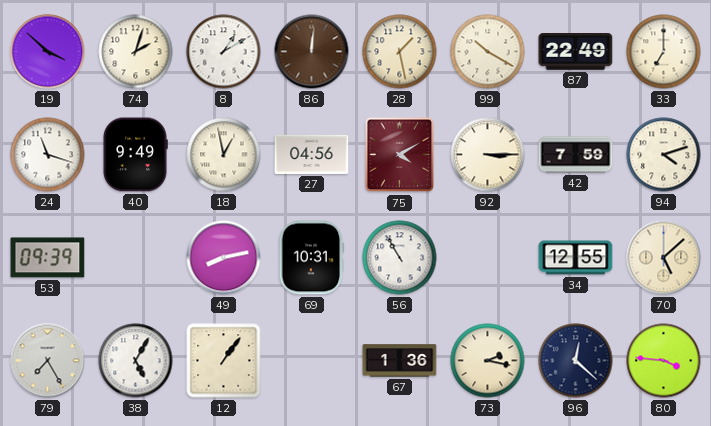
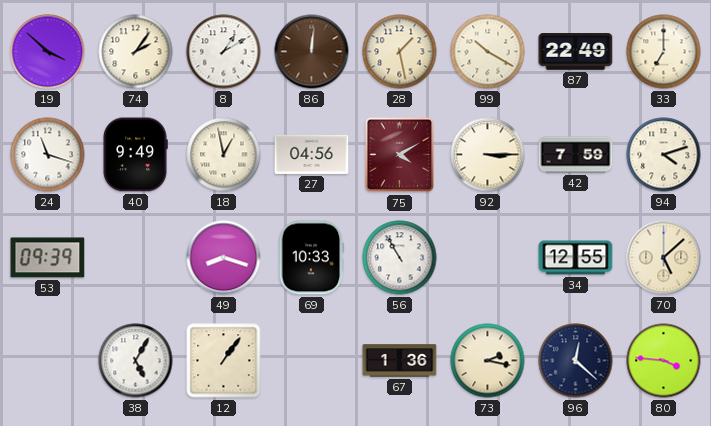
74: 2:03 -> 2:06 (136, 52)
49: 8:13 -> 8:18 (224, 258)
69: 10:31 -> 10:33 (312, 258)
79: 7:25 -> none (48, 361)
